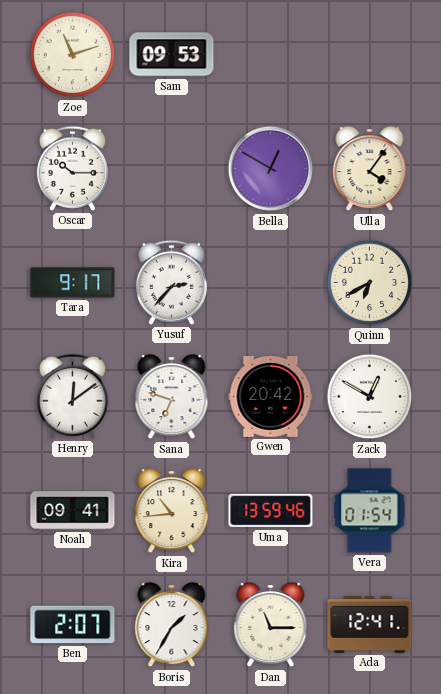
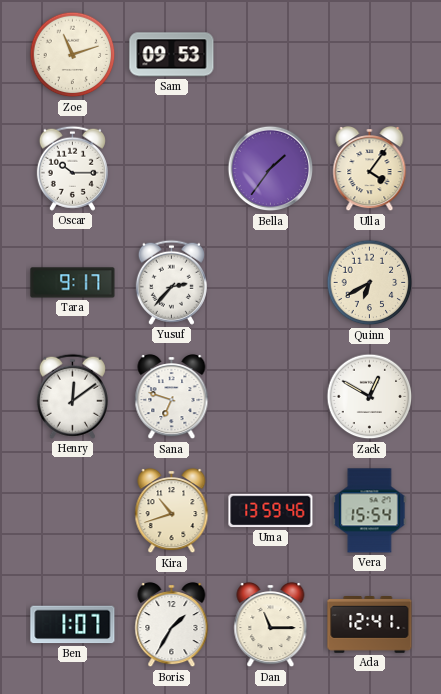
Bella: 12:50 -> 1:36 (271, 169)
Gwen: 20:42 -> none (271, 396)
Noah: 09:41 -> none (73, 511)
Kira: 10:44 -> 10:42 (172, 512)
Vera: 01:54 -> 15:54 (370, 511)
Ben: 2:07 -> 1:07 (73, 625)
